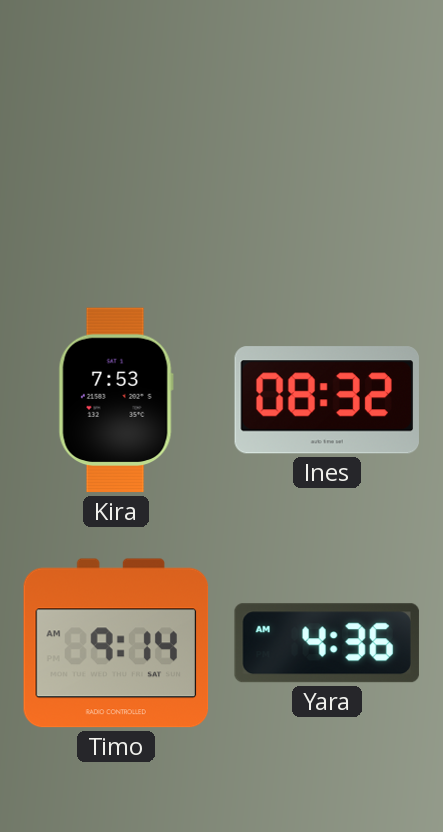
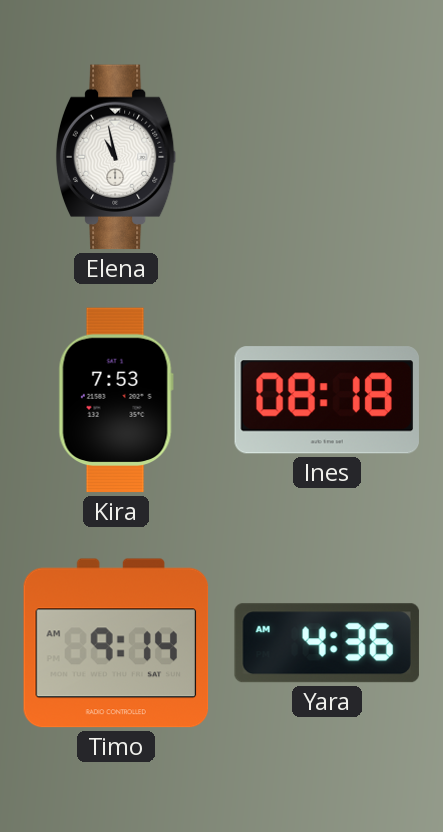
Elena: none -> 10:58 (116, 157)
Ines: 08:32 -> 08:18 (327, 400)
